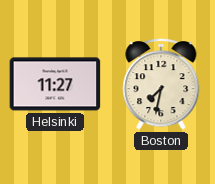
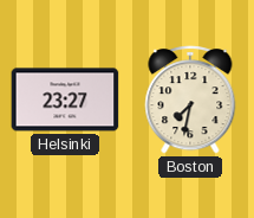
Helsinki: 11:27 -> 23:27 (65, 100)
